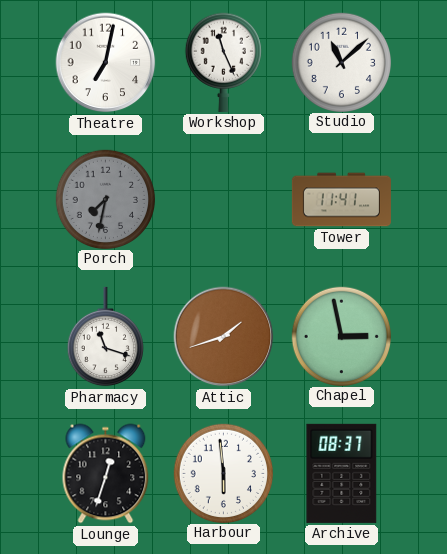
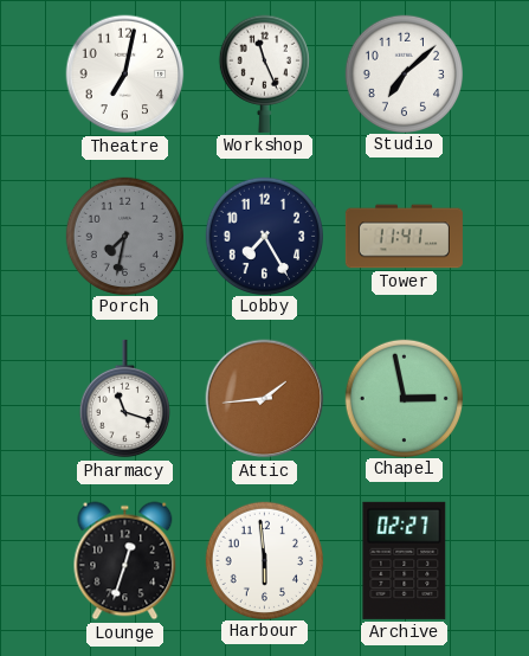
Studio: 11:08 -> 7:08 (404, 73)
Lobby: none -> 7:25 (264, 236)
Attic: 1:42 -> 1:44 (265, 399)
Archive: 08:37 -> 02:27 (405, 560)
